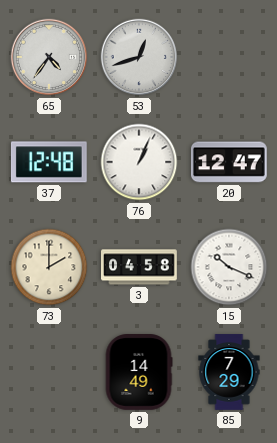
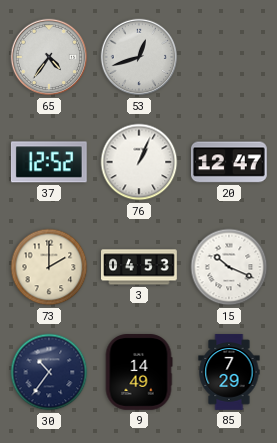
37: 12:48 -> 12:52 (49, 162)
3: 04:58 -> 04:53 (140, 267)
30: none -> 10:36 (49, 372)
